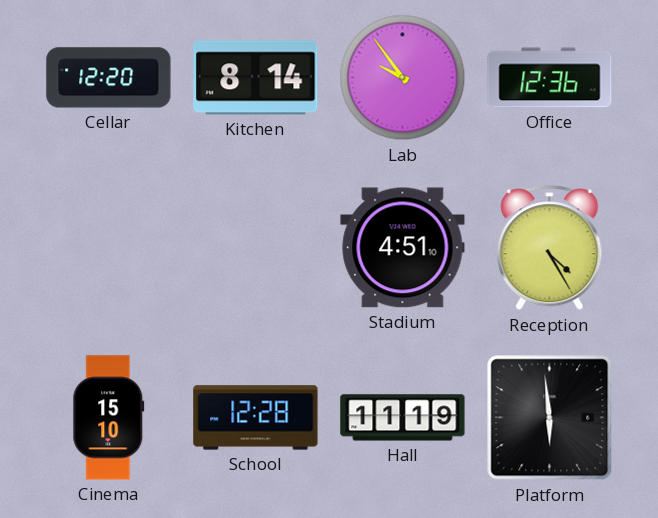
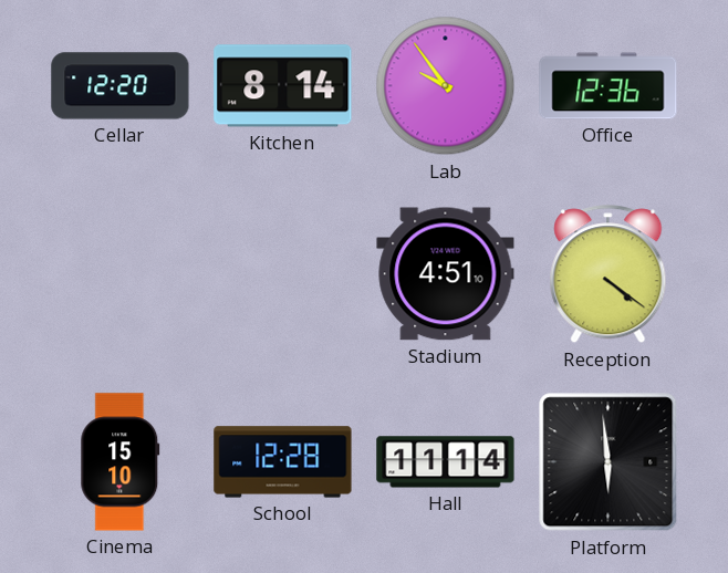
Reception: 4:25 -> 4:21 (609, 274)
Hall: 11:19 -> 11:14 (446, 462)
